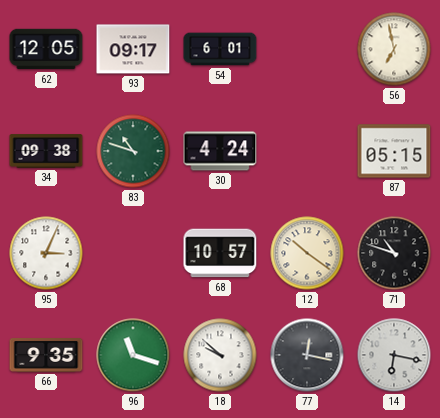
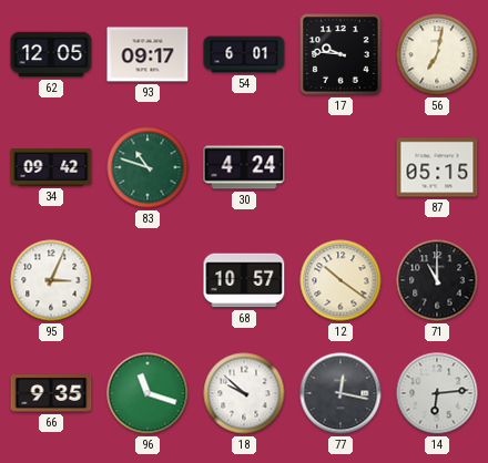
17: none -> 9:46 (340, 54)
56: 6:58 -> 7:02 (437, 54)
34: 09:38 -> 09:42 (51, 167)
71: 10:48 -> 11:00 (437, 280)
14: 6:17 -> 6:14 (437, 393)
